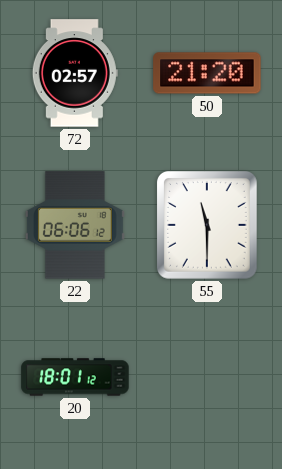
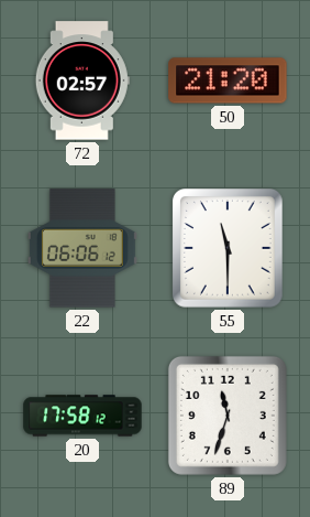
20: 18:01 -> 17:58 (82, 416)
89: none -> 11:33 (228, 416)
